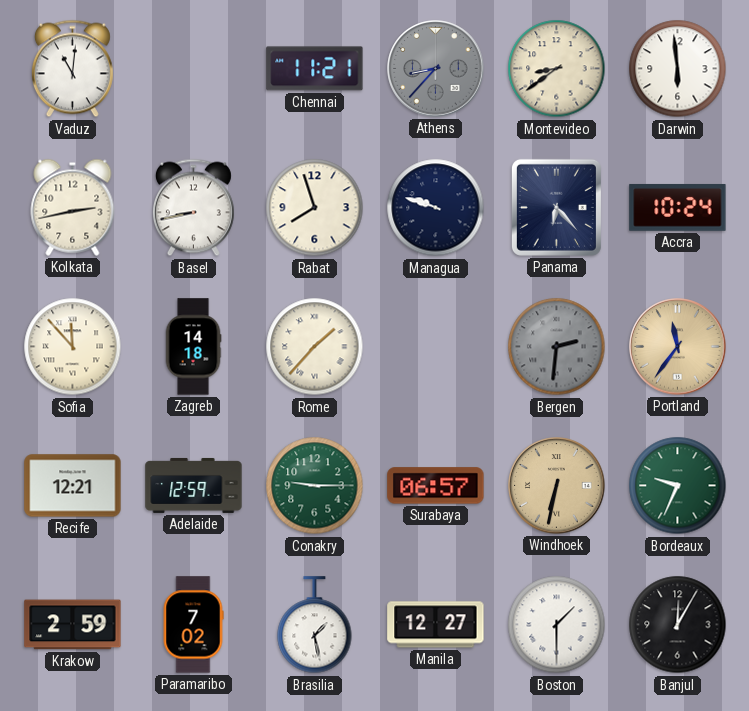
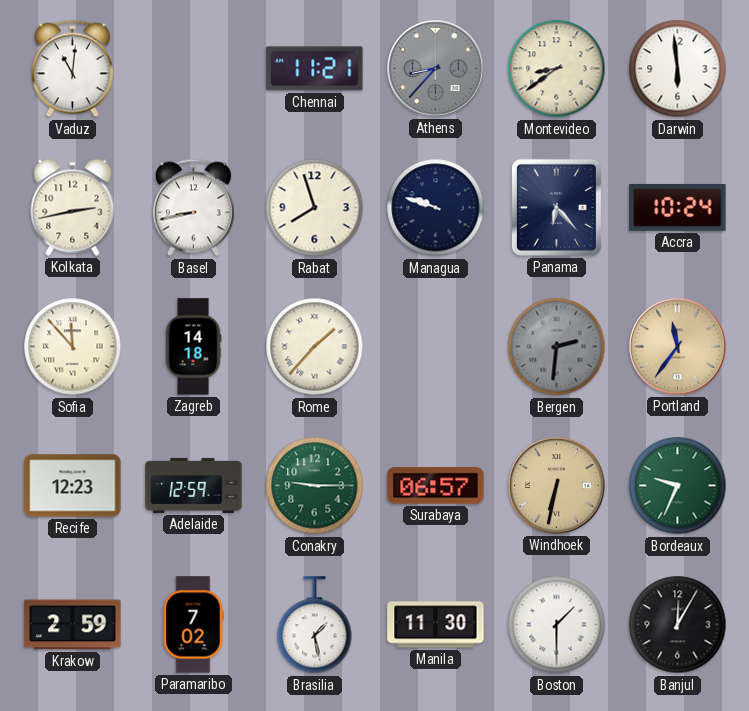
Recife: 12:21 -> 12:23 (73, 486)
Manila: 12:27 -> 11:30 (436, 625)
